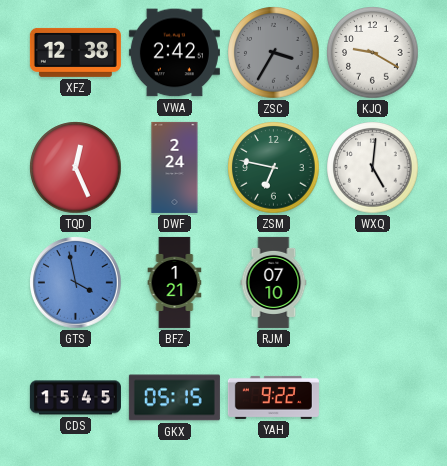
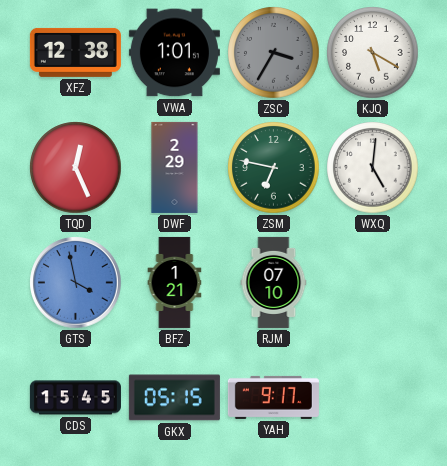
VWA: 2:42 -> 1:01 (174, 53)
KJQ: 9:20 -> 5:20 (373, 53)
DWF: 2:24 -> 2:29 (175, 167)
YAH: 9:22 -> 9:17 (273, 397)
